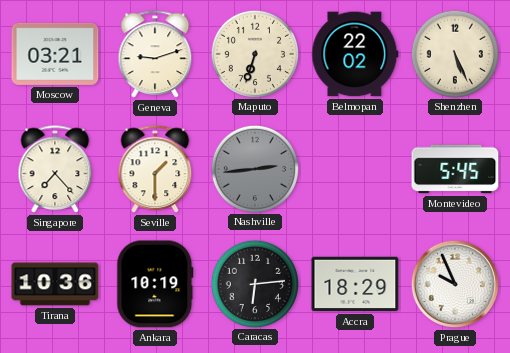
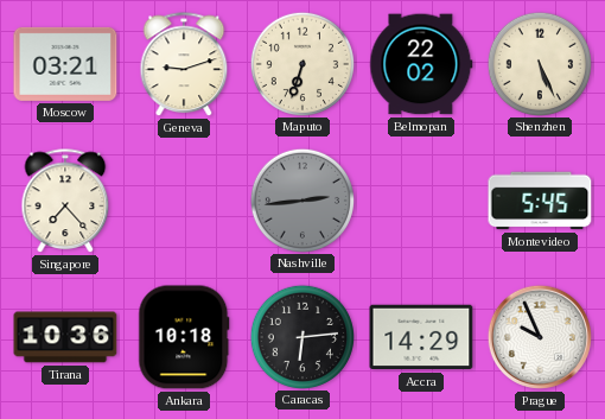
Seville: 1:30 -> none (155, 170)
Ankara: 10:19 -> 10:18 (184, 337)
Accra: 18:29 -> 14:29 (421, 337)
